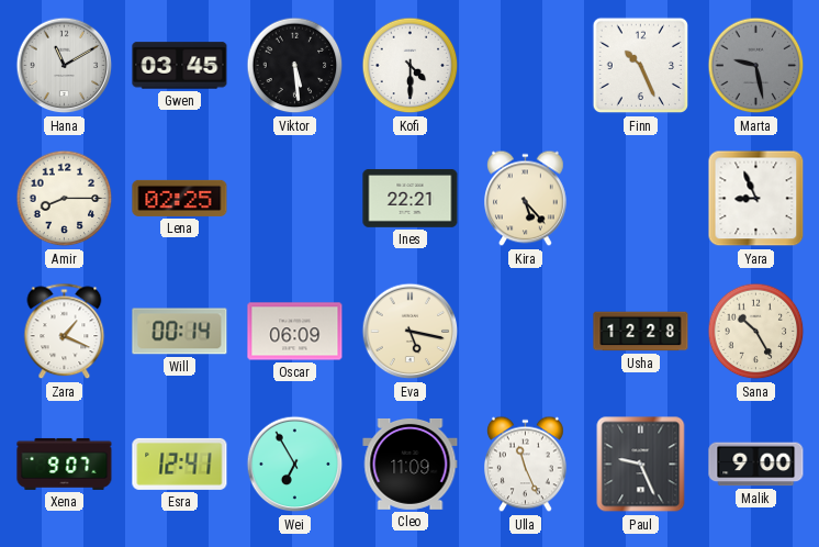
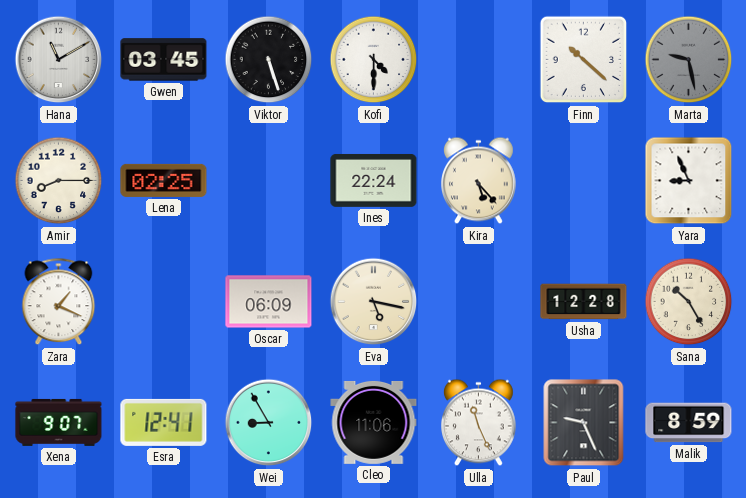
Viktor: 5:29 -> 5:27 (269, 60)
Finn: 10:26 -> 10:22 (584, 60)
Ines: 22:21 -> 22:24 (374, 181)
Will: 00:14 -> none (180, 332)
Wei: 6:55 -> 8:55 (269, 423)
Cleo: 11:09 -> 11:06 (374, 422)
Malik: 9:00 -> 8:59 (689, 423)
